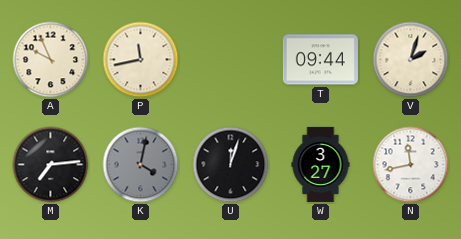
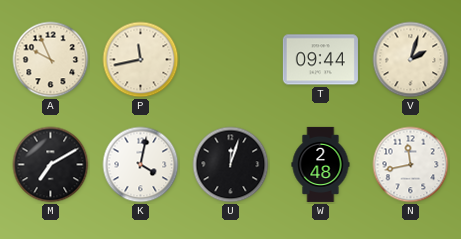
M: 7:14 -> 7:10 (51, 165)
K dial: grey -> white (141, 165)
W: 3:27 -> 2:48 (321, 164)
